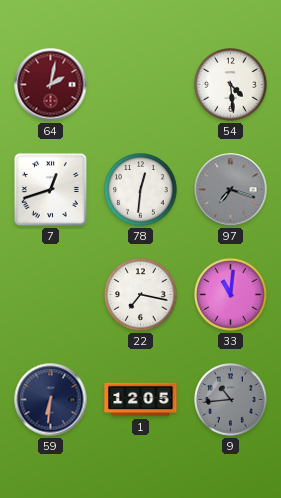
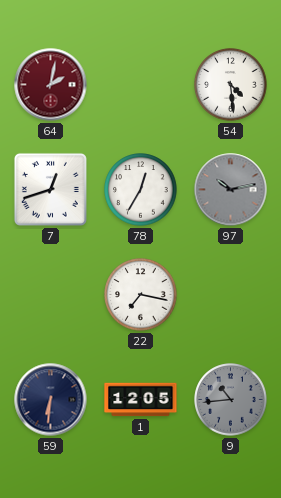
78: 12:31 -> 12:35 (141, 190)
97: 7:18 -> 10:13 (231, 190)
33: 11:01 -> none (231, 295)
